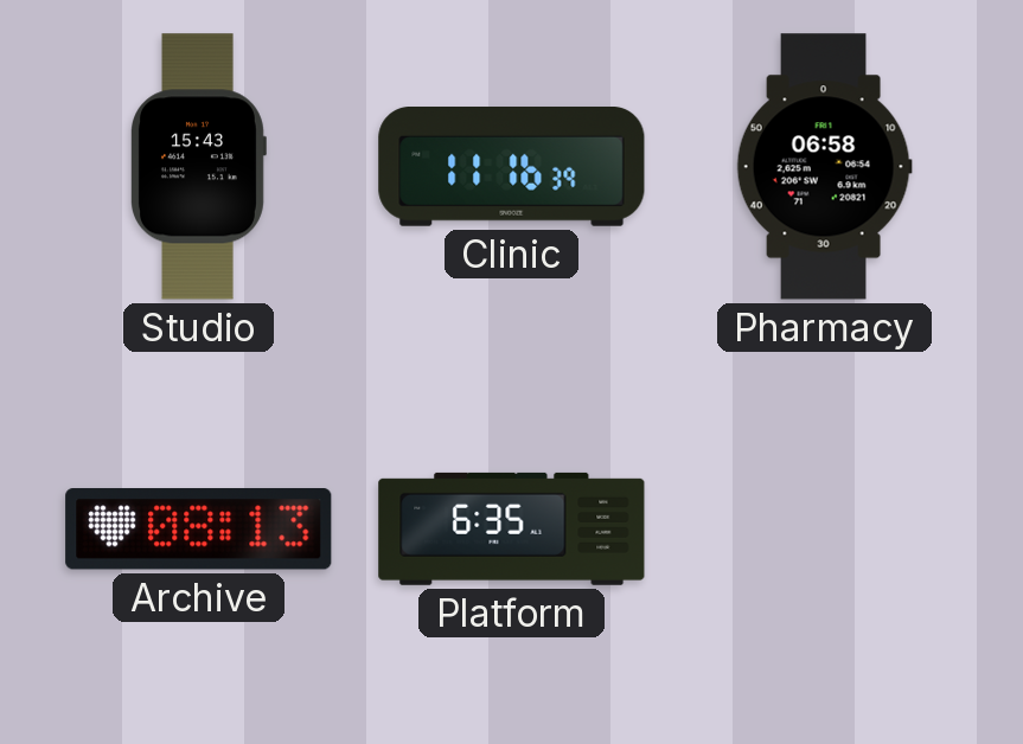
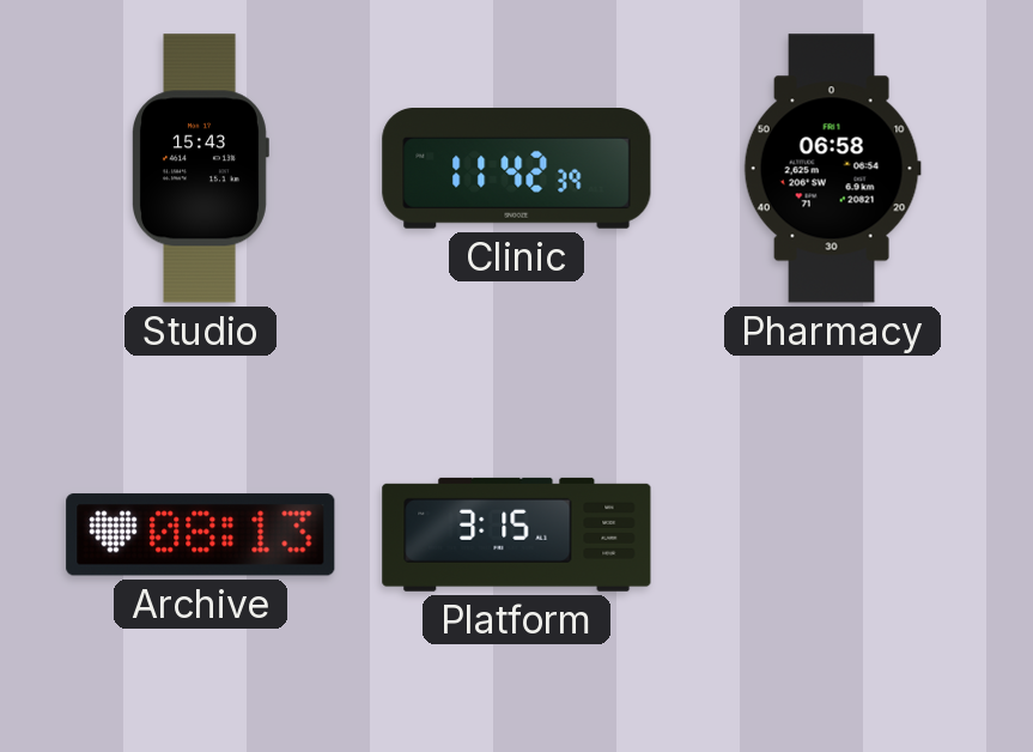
Clinic: 11:16 -> 11:42 (517, 169)
Platform: 6:35 -> 3:15 (517, 534)
